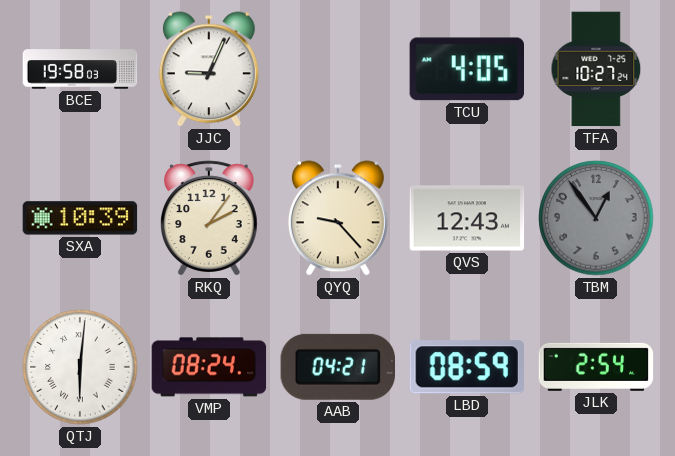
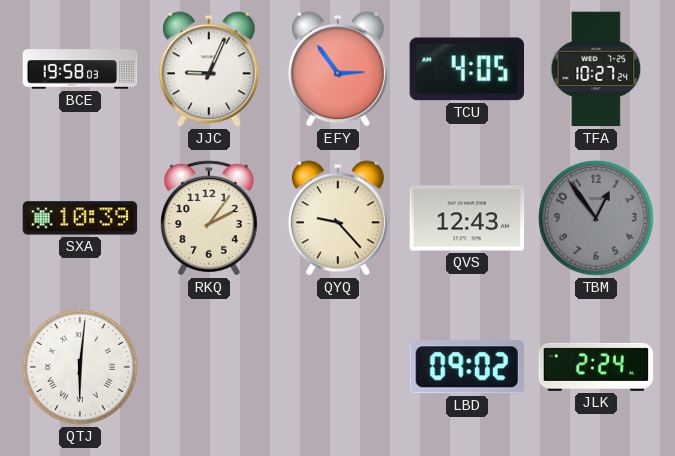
EFY: none -> 2:54 (338, 69)
VMP: 08:24 -> none (209, 367)
AAB: 04:21 -> none (337, 367)
LBD: 08:59 -> 09:02 (467, 367)
JLK: 2:54 -> 2:24 (596, 367)
